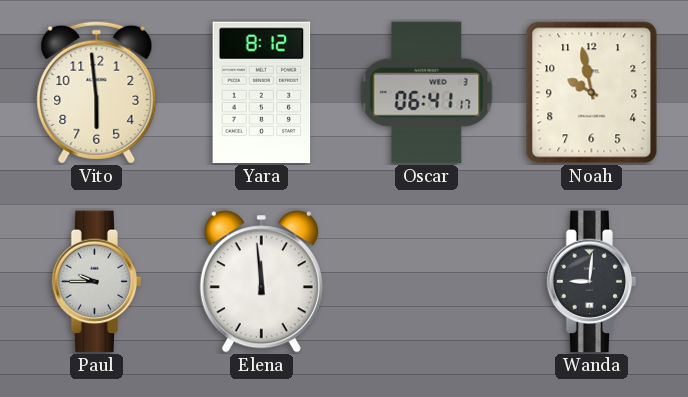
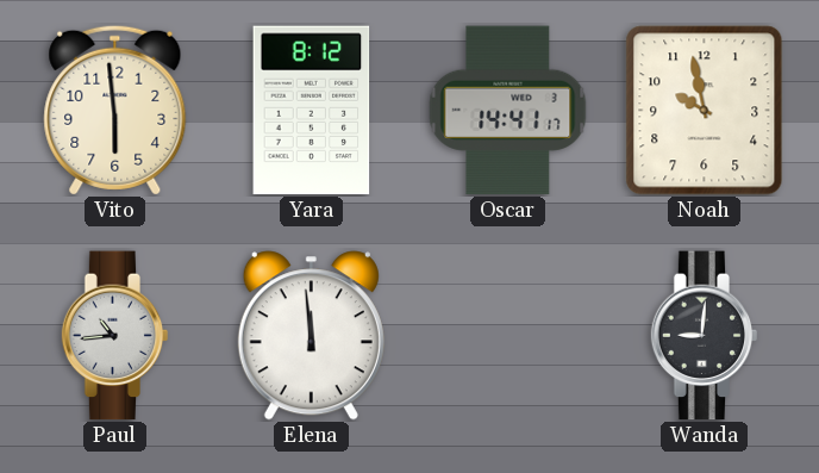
Oscar: 06:41 -> 14:41 (508, 111)
Paul: 9:45 -> 10:44 (115, 336)
